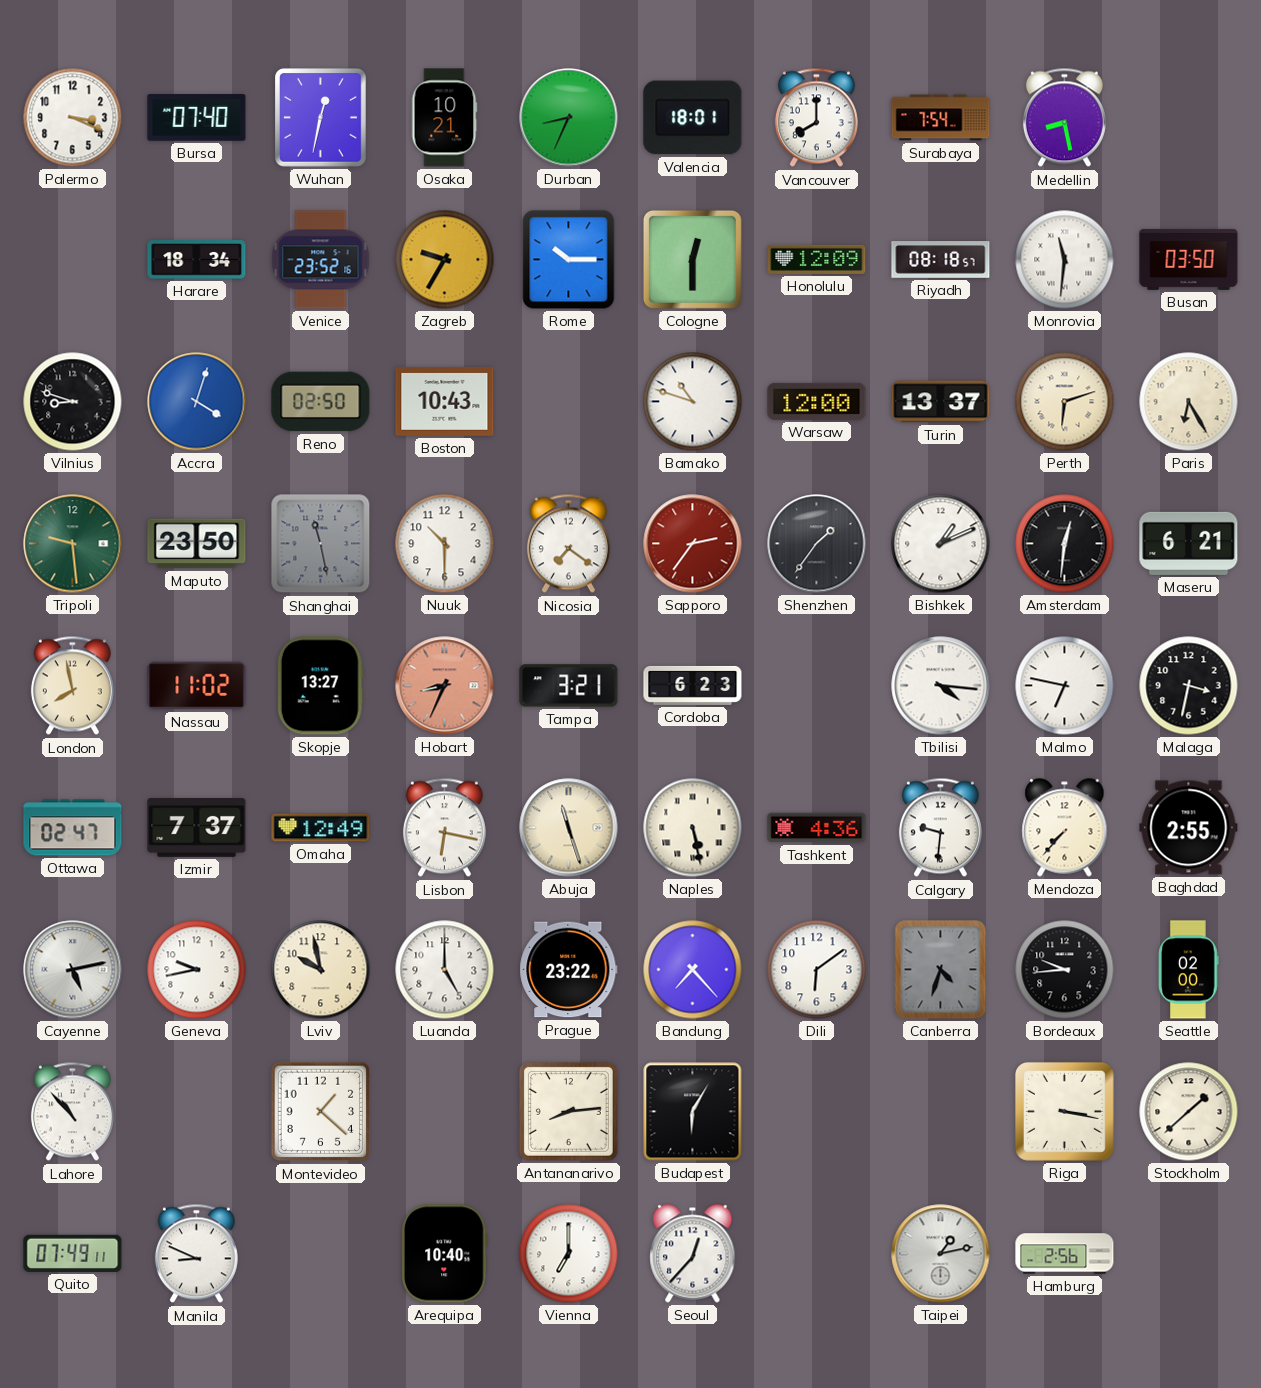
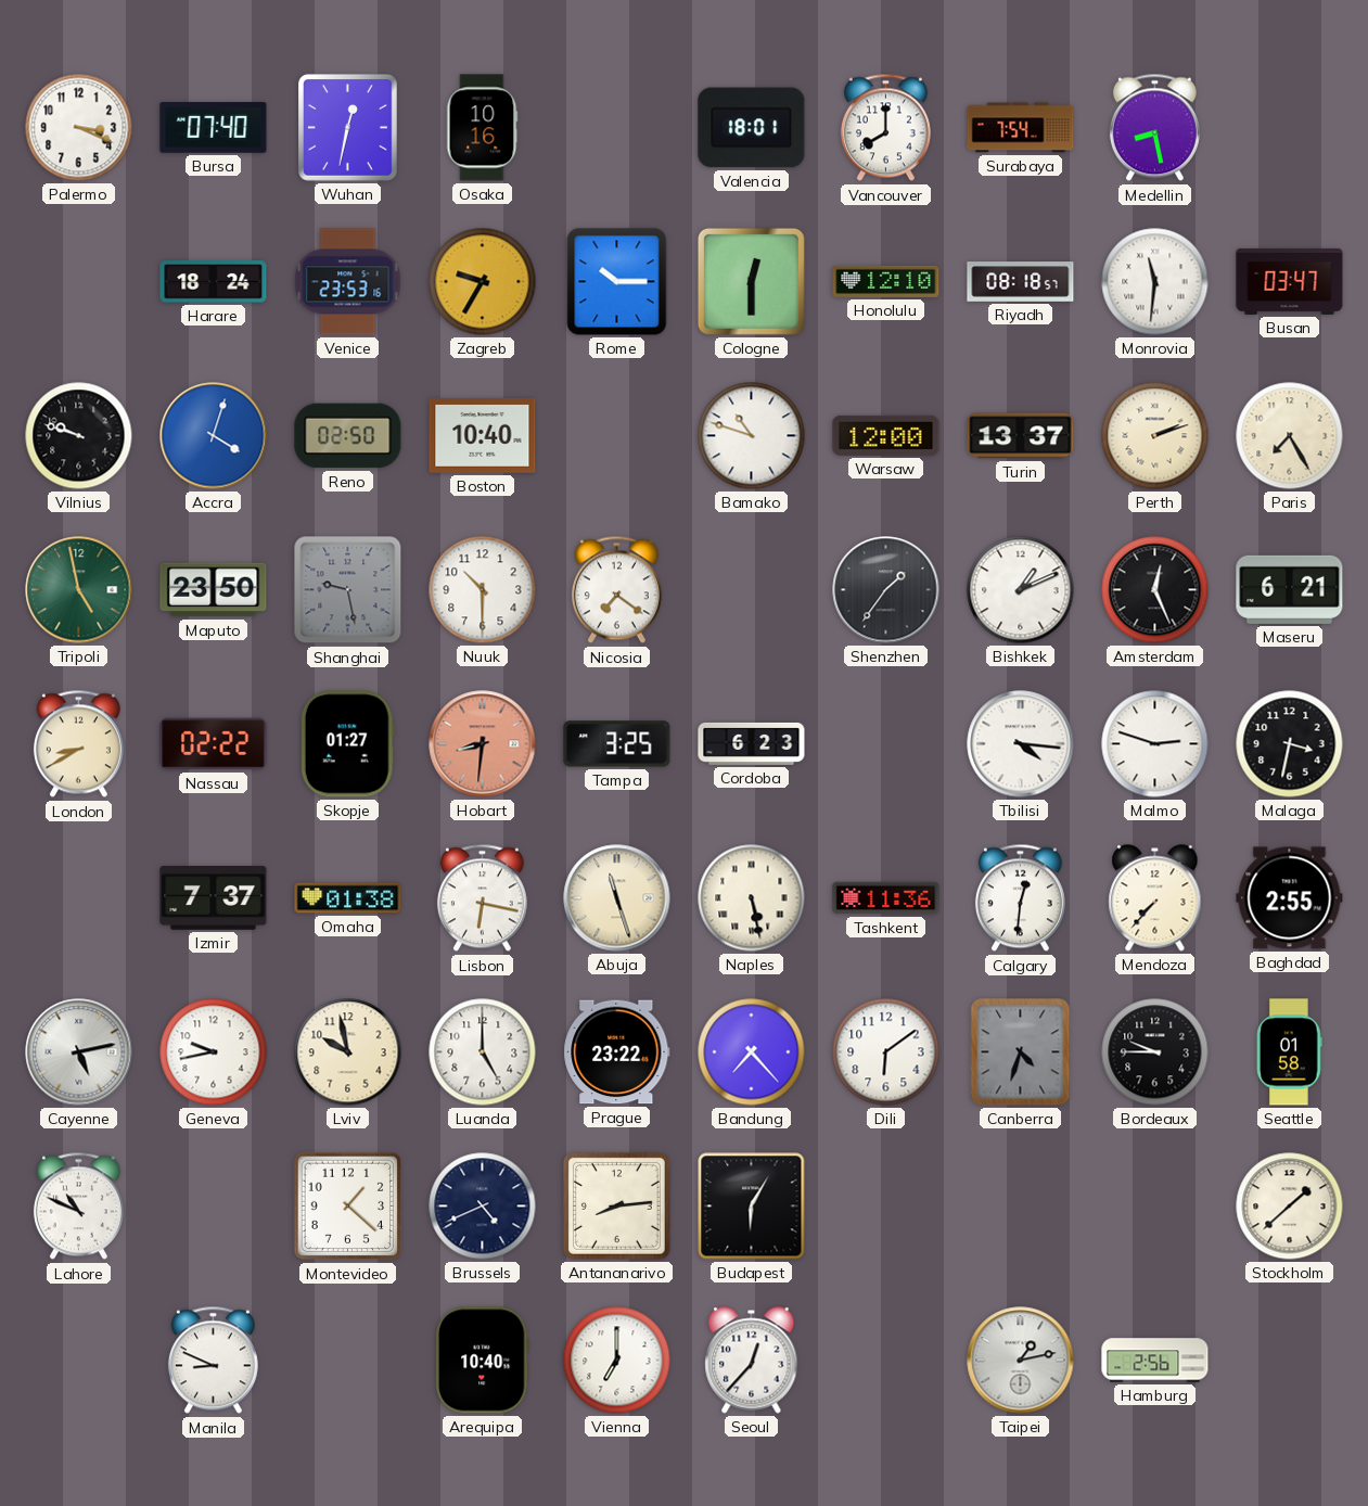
Osaka: 10:21 -> 10:16 (482, 128)
Durban: 8:34 -> none (569, 118)
Harare: 18:34 -> 18:24 (214, 282)
Venice: 23:52 -> 23:53 (348, 282)
Honolulu: 12:09 -> 12:10 (886, 281)
Busan: 03:50 -> 03:47 (1290, 281)
Vilnius: 8:48 -> 9:48 (79, 436)
Boston: 10:43 -> 10:40 (483, 435)
Perth: 6:12 -> 2:12 (1155, 436)
Paris: 6:25 -> 7:25 (1290, 436)
Tripoli: 9:29 -> 4:58 (79, 590)
Shanghai: 11:28 -> 9:28 (348, 590)
Sapporo: 2:36 -> none (693, 544)
Amsterdam: 12:31 -> 12:26 (1155, 590)
London: 7:58 -> 8:40 (78, 744)
Nassau: 11:02 -> 02:22 (214, 744)
Skopje: 13:27 -> 01:27 (347, 744)
Hobart: 8:34 -> 8:31 (483, 744)
Tampa: 3:21 -> 3:25 (617, 744)
Malmo: 6:47 -> 2:48 (1155, 744)
Ottawa: 02:47 -> none (73, 828)
Omaha: 12:49 -> 01:38 (348, 898)
Tashkent: 4:36 -> 11:36 (886, 898)
Calgary: 9:31 -> 12:31 (1020, 898)
Bordeaux: 9:44 -> 9:45 (1155, 1052)
Seattle: 02:00 -> 01:58 (1290, 1052)
Lahore: 10:53 -> 10:49 (78, 1207)
Brussels: none -> 4:41 (483, 1207)
Riga: 3:17 -> none (1064, 1111)
Quito: 07:49 -> none (73, 1253)
